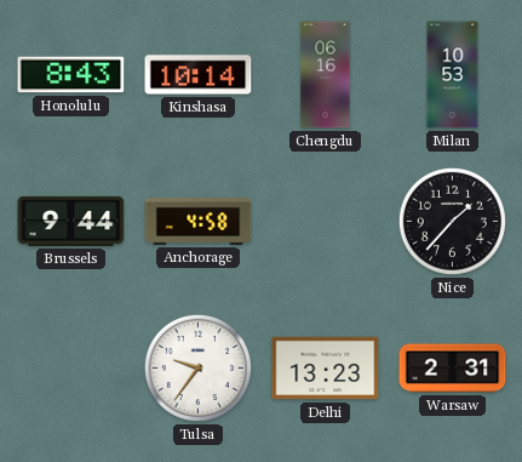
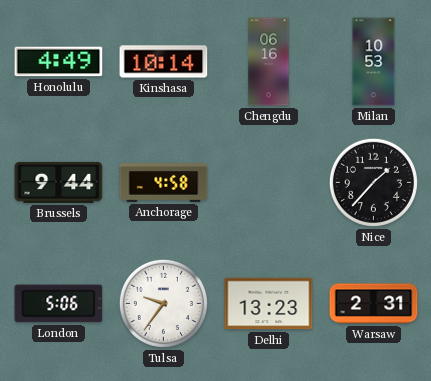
Honolulu: 8:43 -> 4:49 (59, 62)
London: none -> 5:06 (59, 304)
